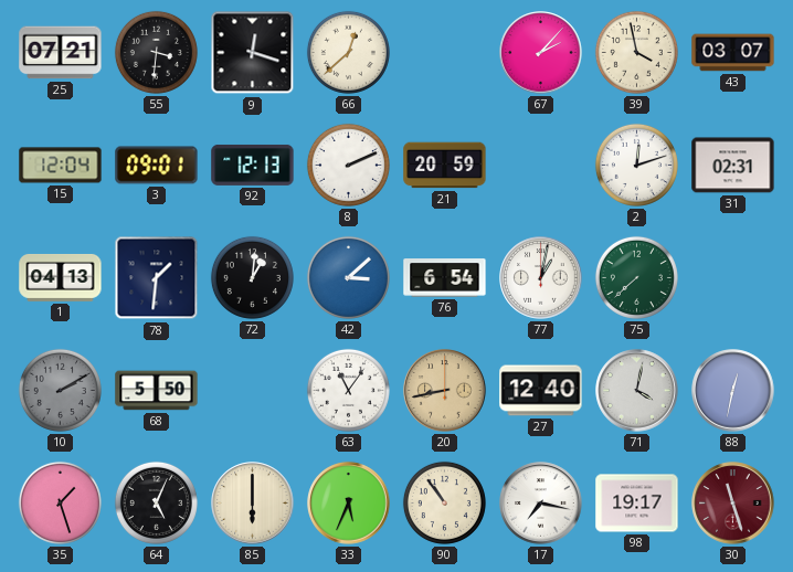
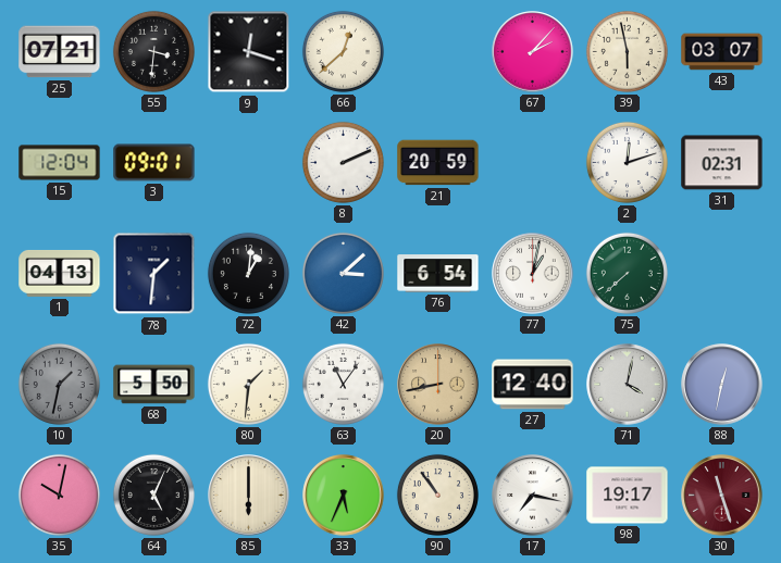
39: 3:58 -> 5:58 (627, 51)
92: 12:13 -> none (253, 166)
10: 2:10 -> 1:32 (59, 384)
80: none -> 1:31 (248, 384)
35: 1:27 -> 10:02 (59, 495)
